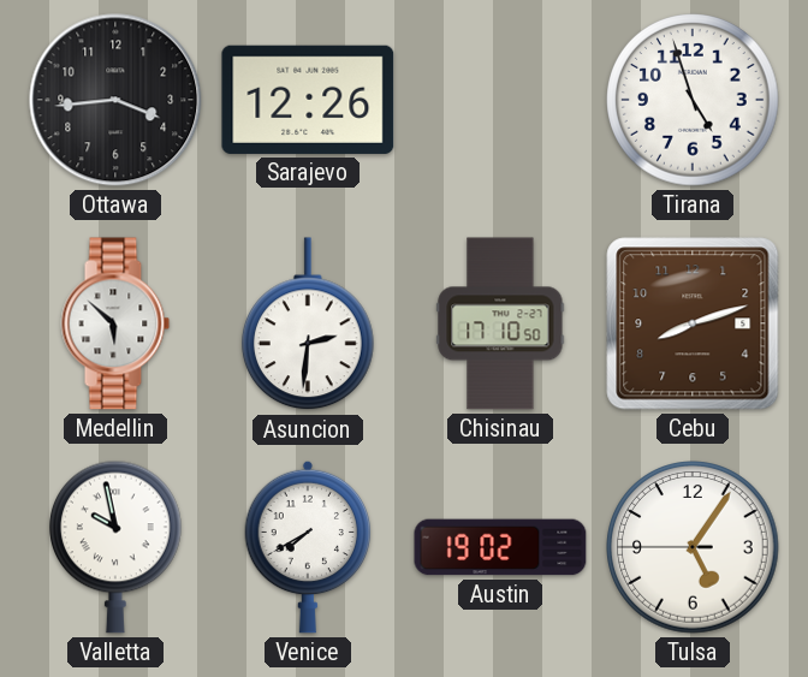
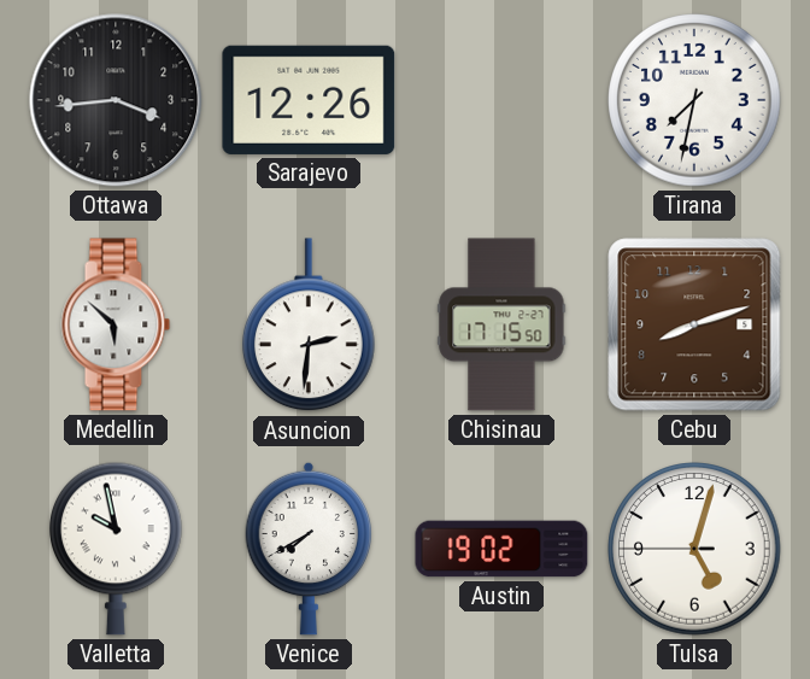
Tirana: 4:57 -> 7:32 (694, 100)
Chisinau: 17:10 -> 17:15 (501, 324)
Tulsa: 5:05 -> 5:02 (694, 549)
